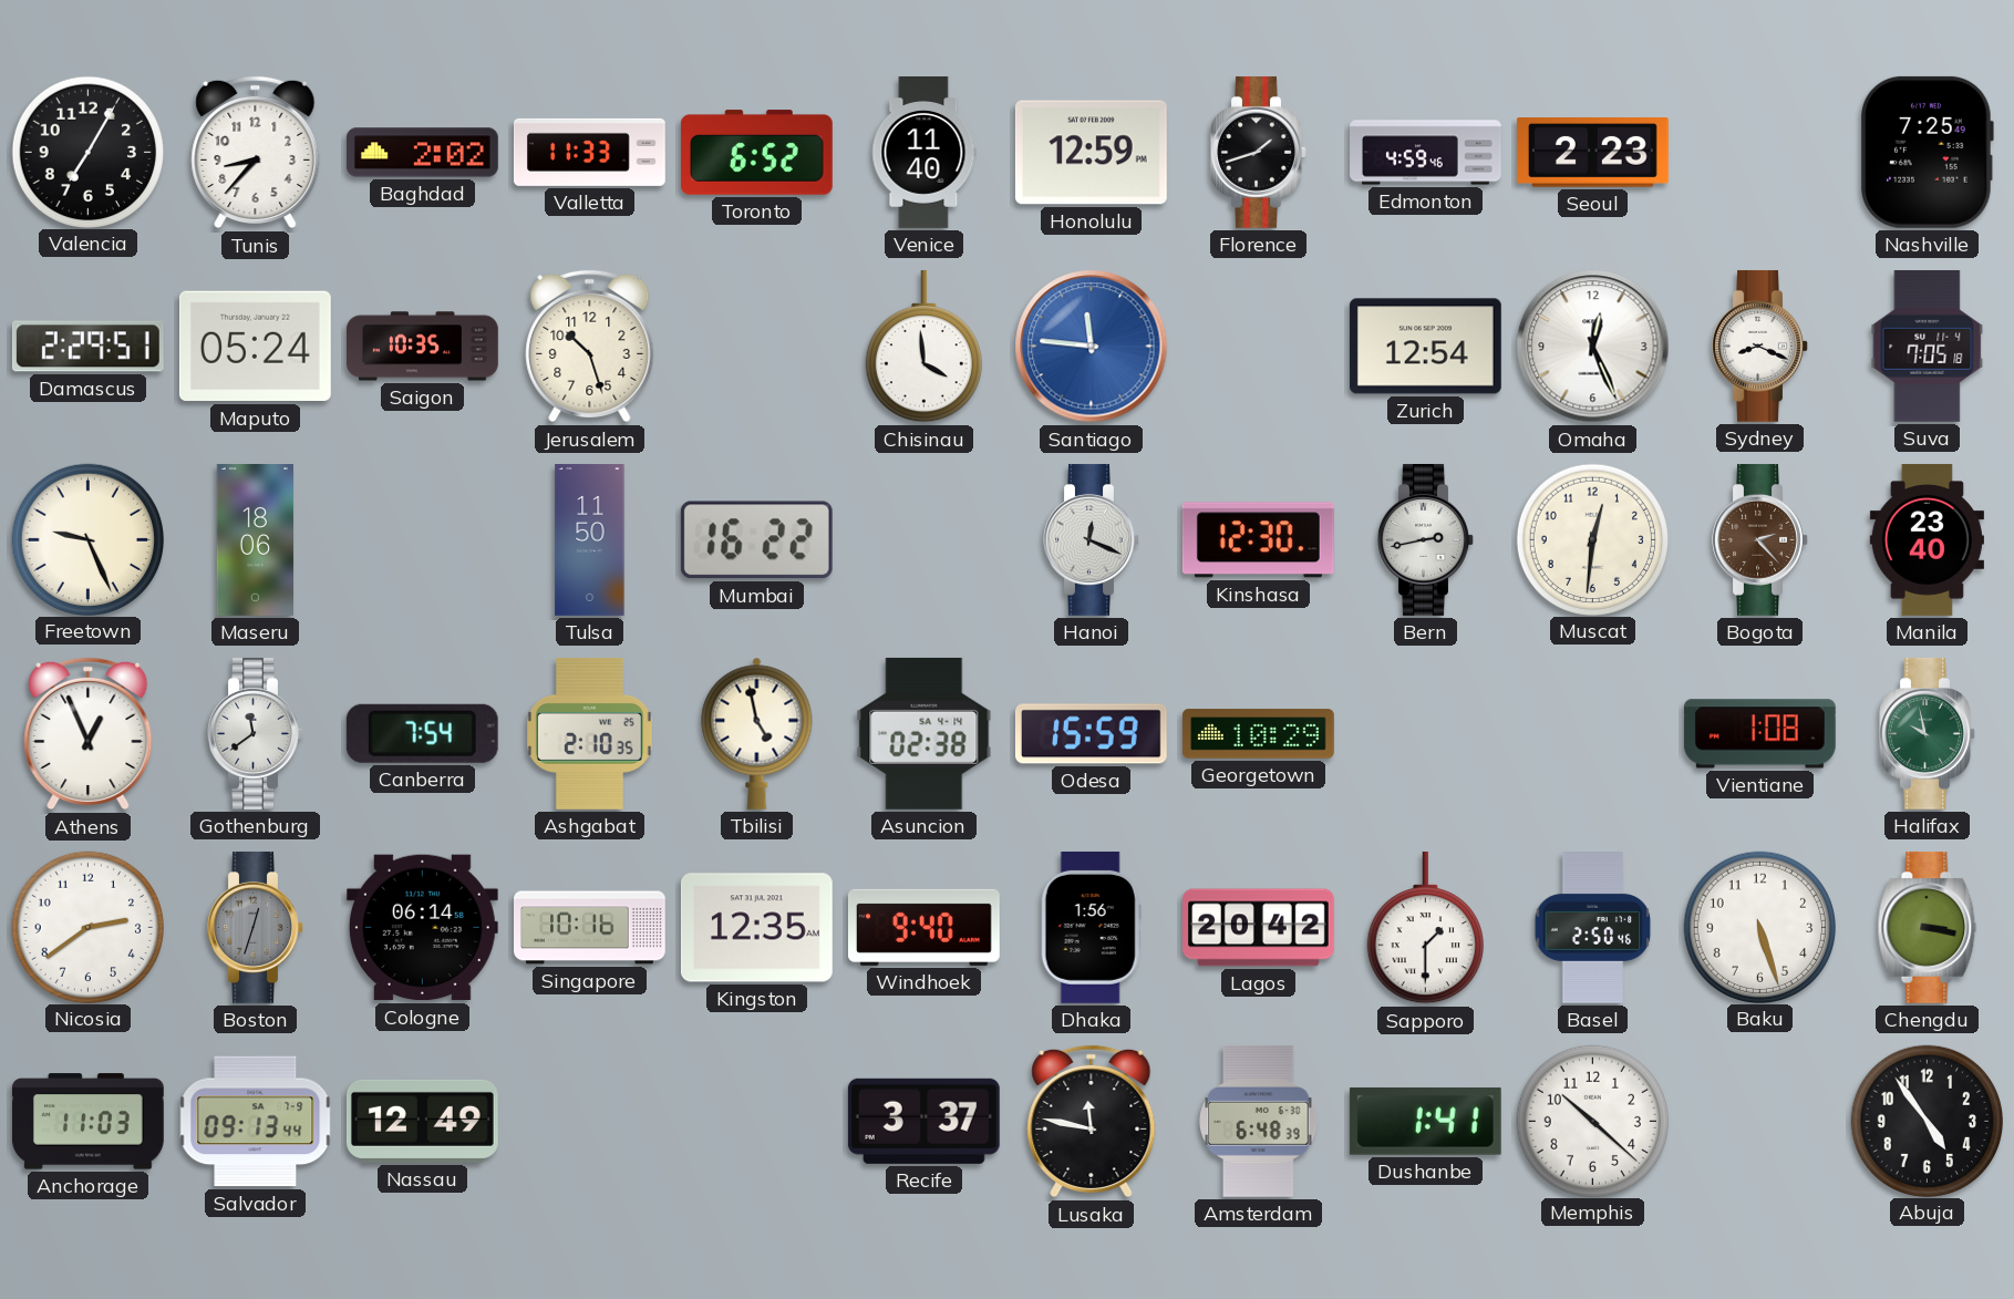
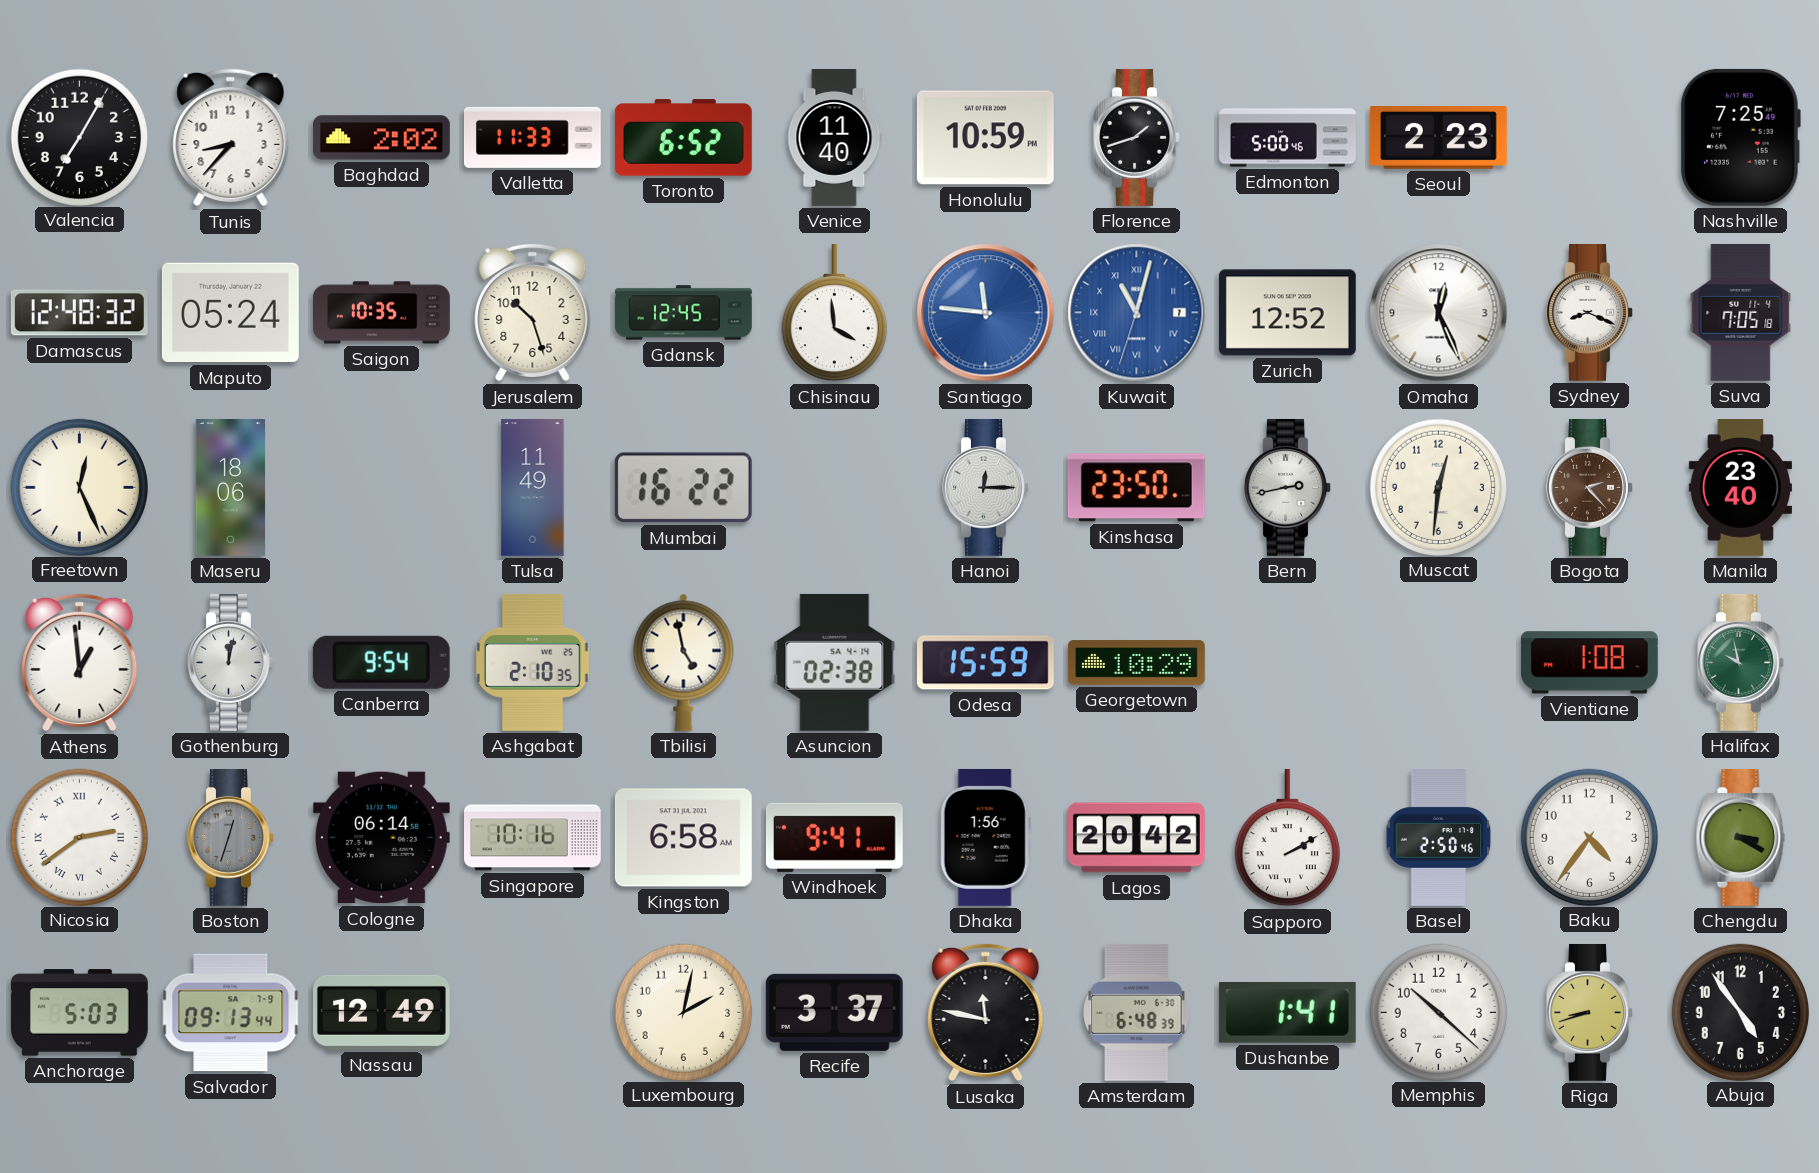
Honolulu: 12:59 -> 10:59 (985, 138)
Edmonton: 4:59 -> 5:00 (1288, 138)
Damascus: 2:29 -> 12:48 (79, 313)
Gdansk: none -> 12:45 (684, 313)
Kuwait: none -> 11:02 (1137, 313)
Zurich: 12:54 -> 12:52 (1287, 313)
Freetown: 9:26 -> 12:26 (79, 487)
Tulsa: 11:50 -> 11:49 (533, 488)
Hanoi: 12:19 -> 12:15 (986, 487)
Kinshasa: 12:30 -> 23:50 (1136, 488)
Athens: 12:56 -> 12:59 (80, 663)
Gothenburg: 11:39 -> 12:02 (231, 662)
Canberra: 7:54 -> 9:54 (381, 662)
Nicosia numerals: Arabic -> Roman (79, 837)
Kingston: 12:35 -> 6:58 (683, 838)
Windhoek: 9:40 -> 9:41 (834, 837)
Sapporo: 1:30 -> 2:10 (1287, 838)
Baku: 5:27 -> 4:36 (1589, 837)
Chengdu: 3:17 -> 3:20 (1741, 837)
Anchorage: 11:03 -> 5:03 (79, 1013)
Luxembourg: none -> 2:02 (683, 1012)
Riga: none -> 8:42 (1590, 1012)
